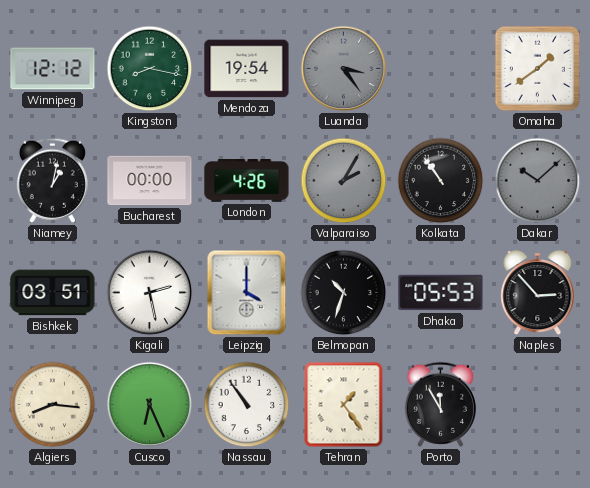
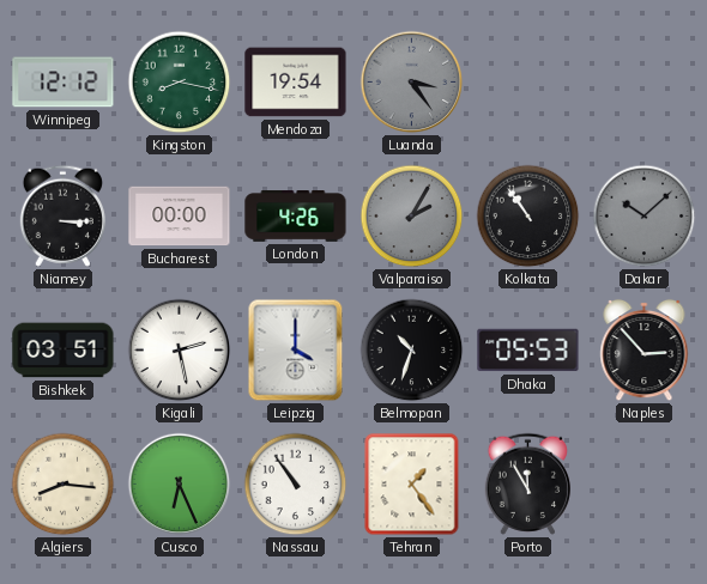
Omaha: 1:39 -> none (537, 68)
Niamey: 1:02 -> 3:15 (62, 215)
